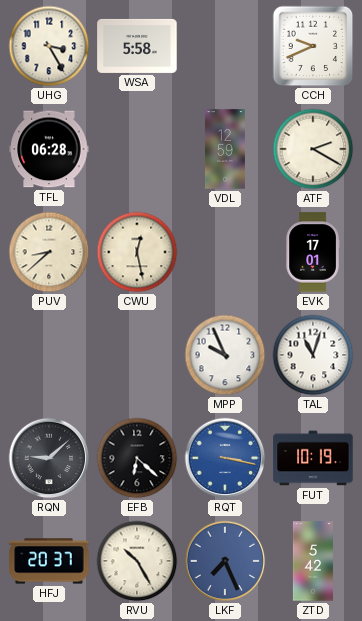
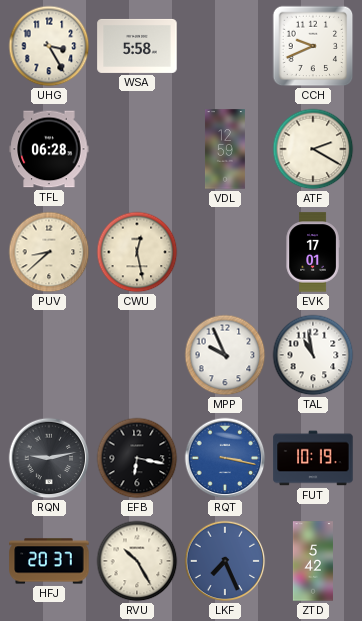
TAL: 11:03 -> 10:58 (313, 355)
RQN: 9:08 -> 9:13 (49, 458)
EFB: 6:22 -> 6:17 (137, 458)
